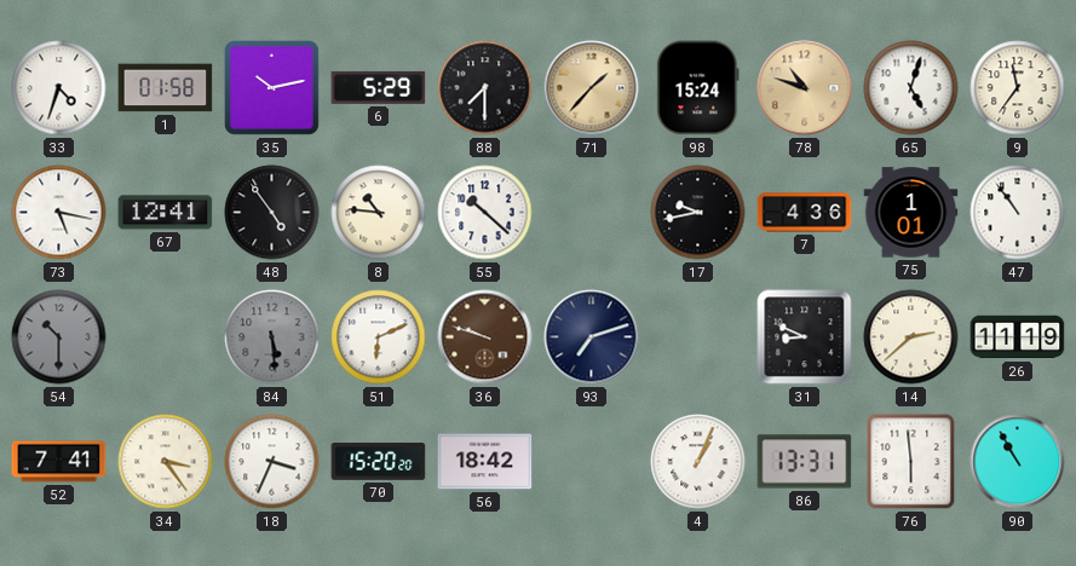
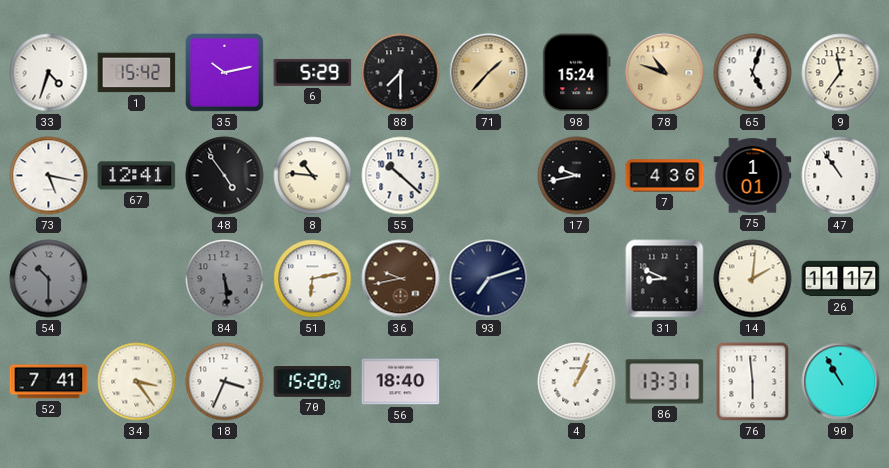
1: 01:58 -> 15:42 (137, 73)
51: 6:11 -> 6:13 (313, 279)
36: 9:48 -> 9:43 (401, 279)
14: 2:38 -> 2:01 (753, 279)
26: 11:19 -> 11:17 (841, 279)
56: 18:42 -> 18:40 (401, 382)
